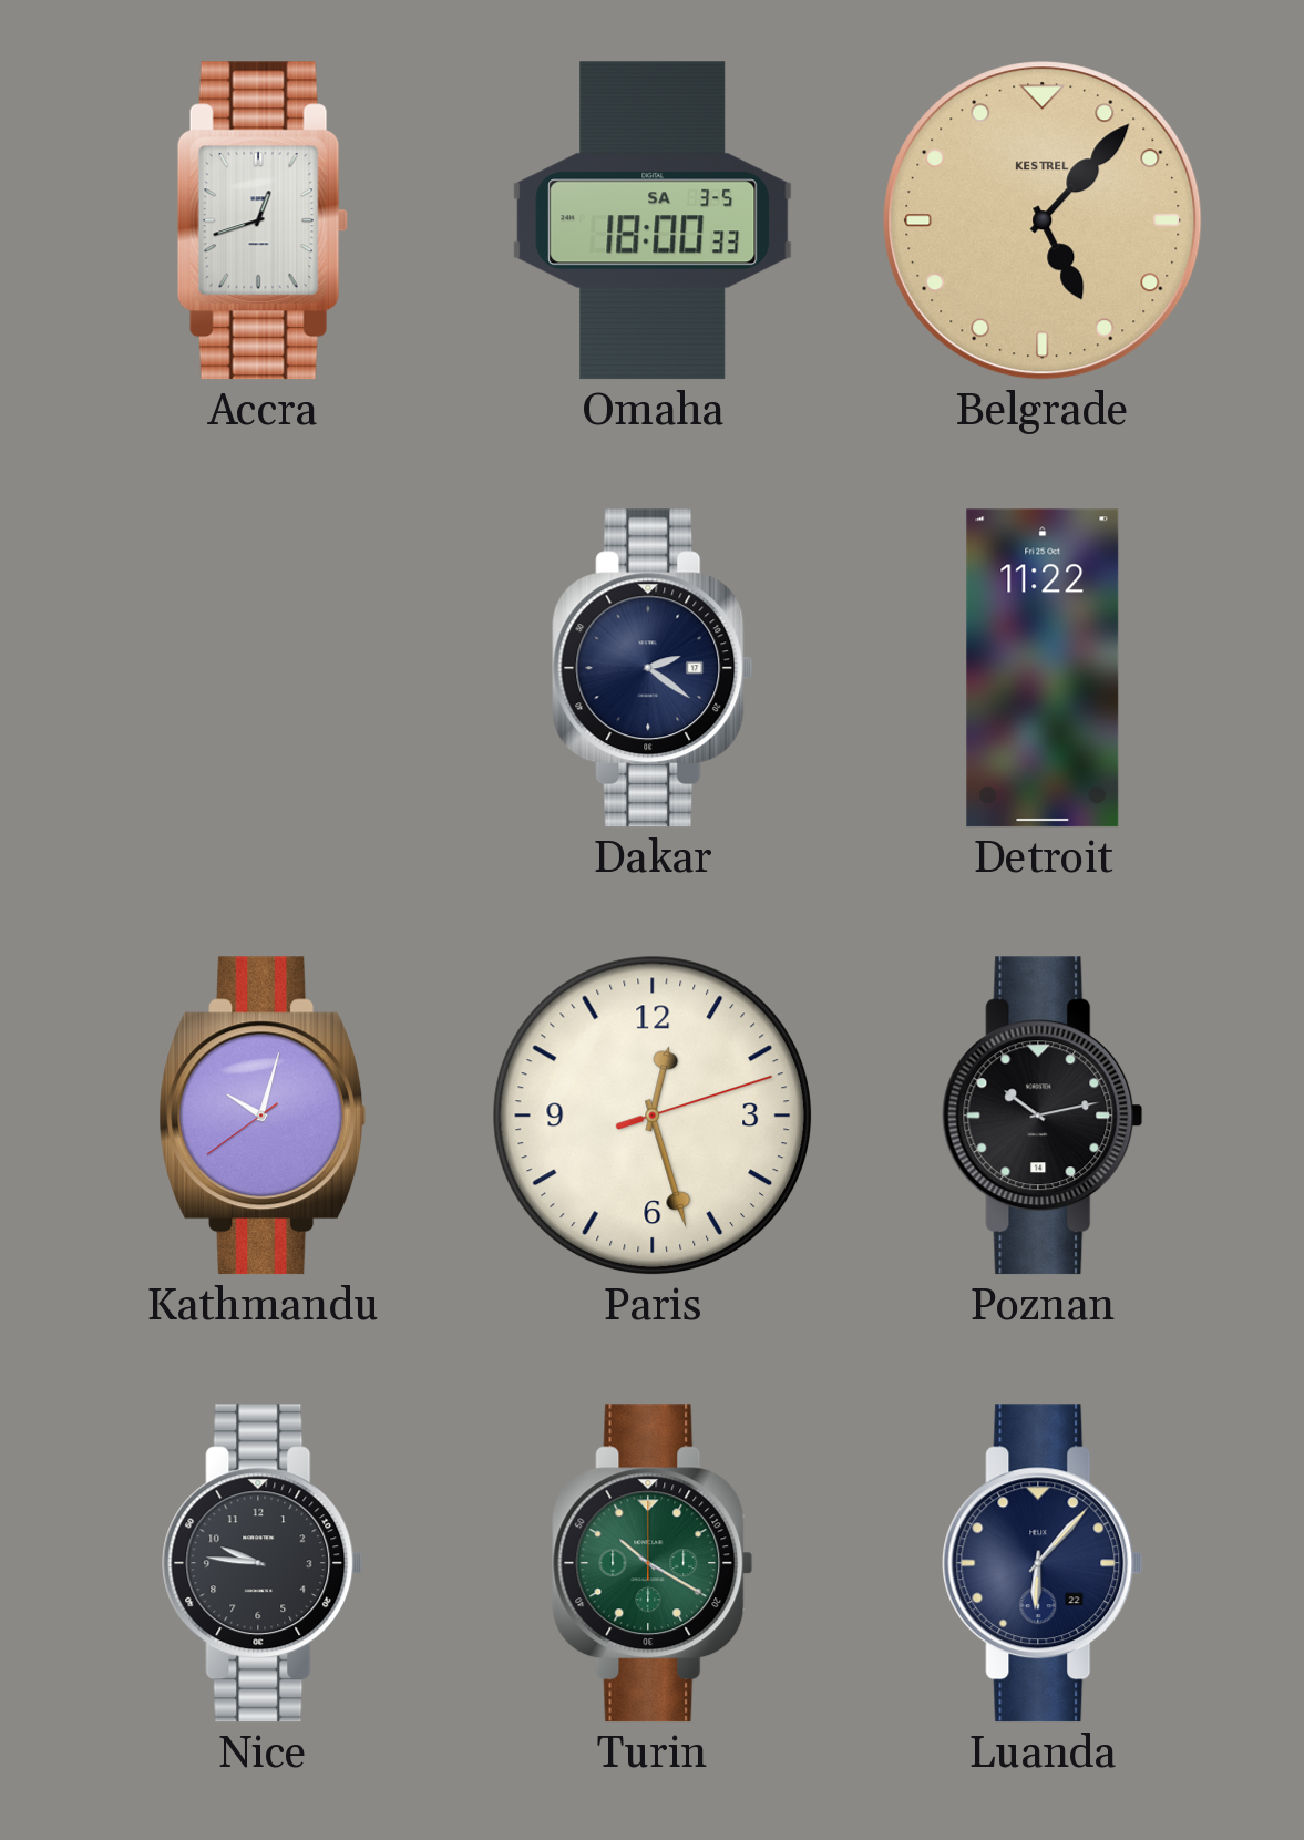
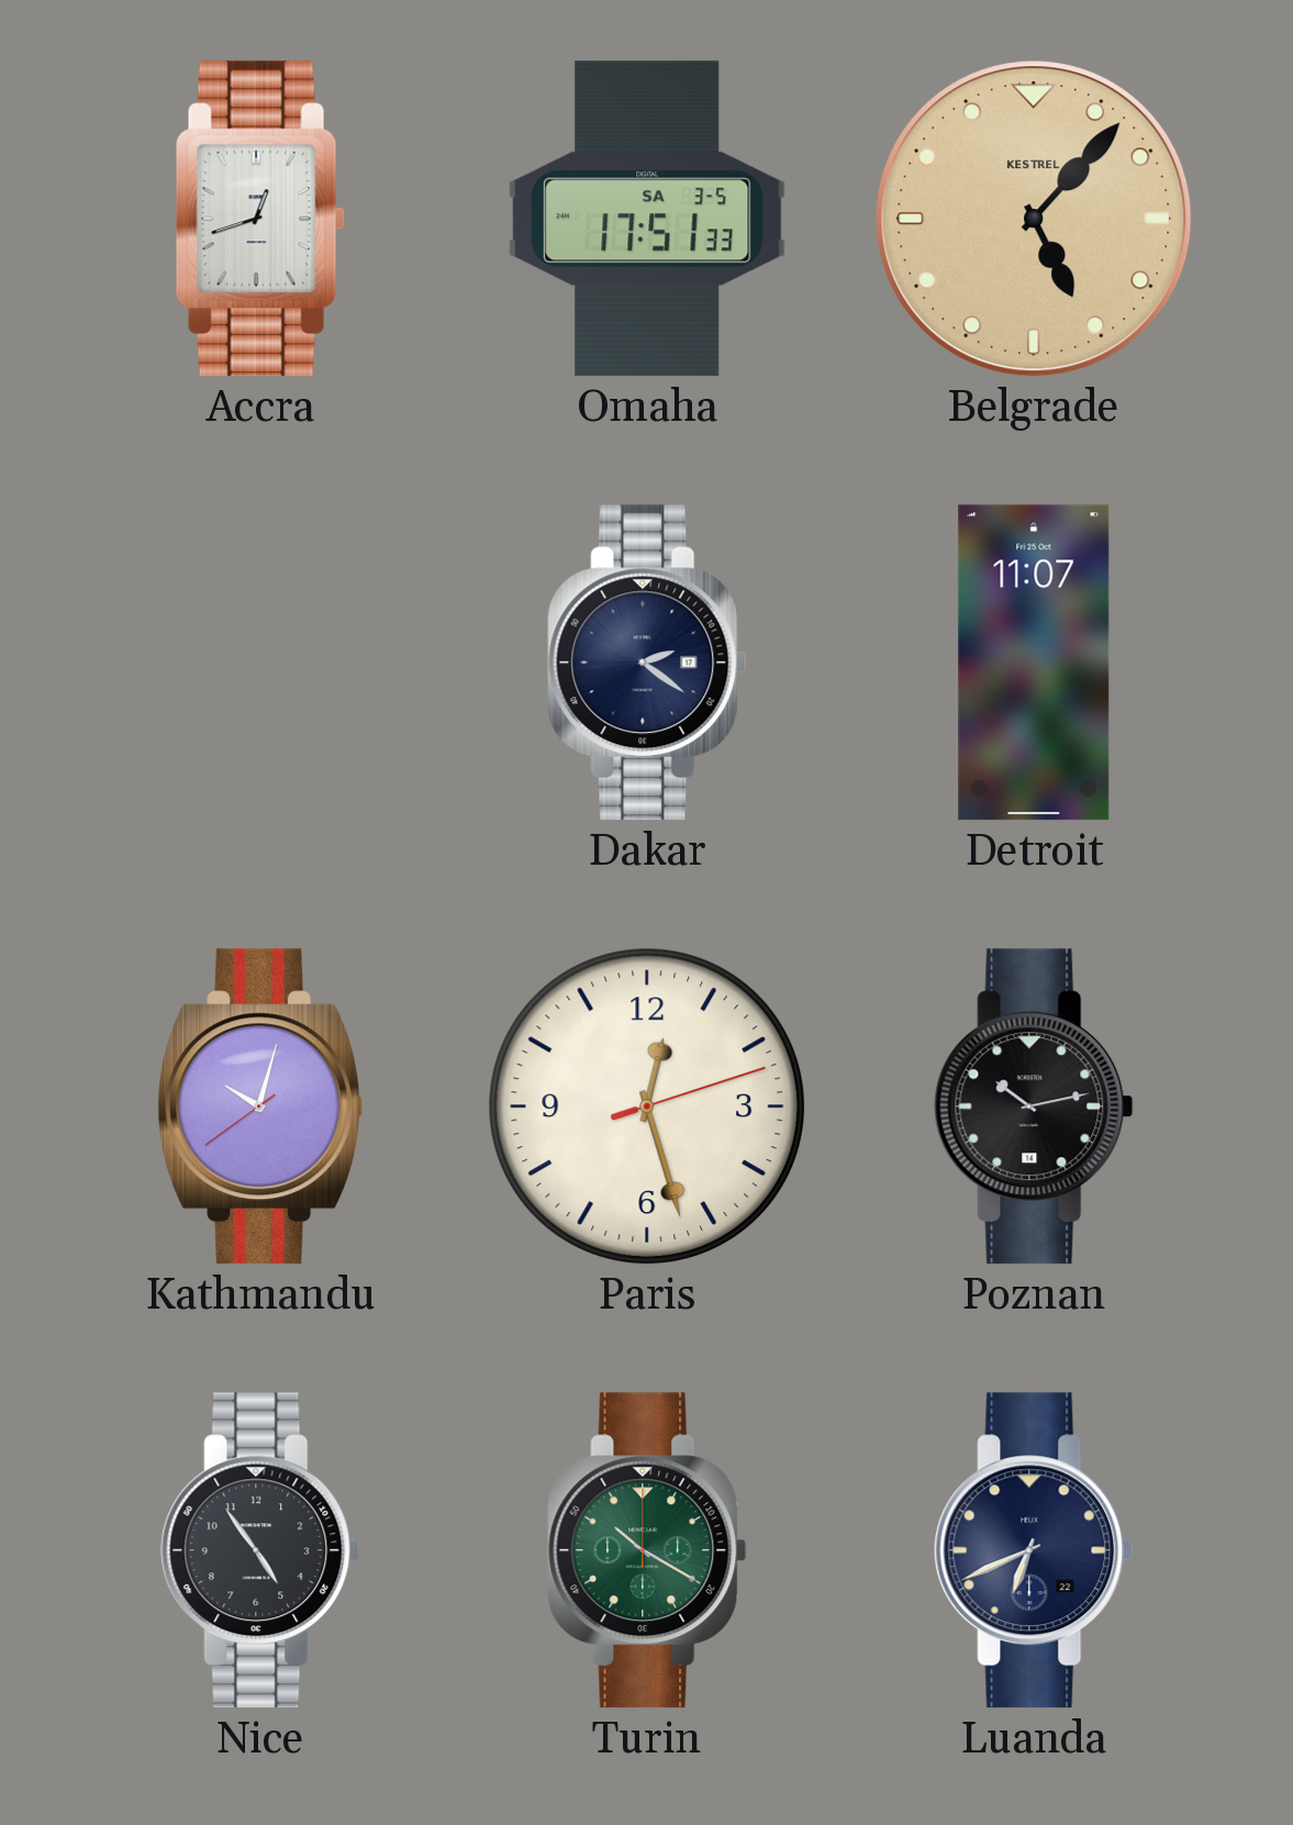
Omaha: 18:00 -> 17:51 (647, 219)
Detroit: 11:22 -> 11:07 (1034, 663)
Nice: 9:46 -> 4:54 (260, 1550)
Luanda: 6:07 -> 6:41 (1034, 1550)
